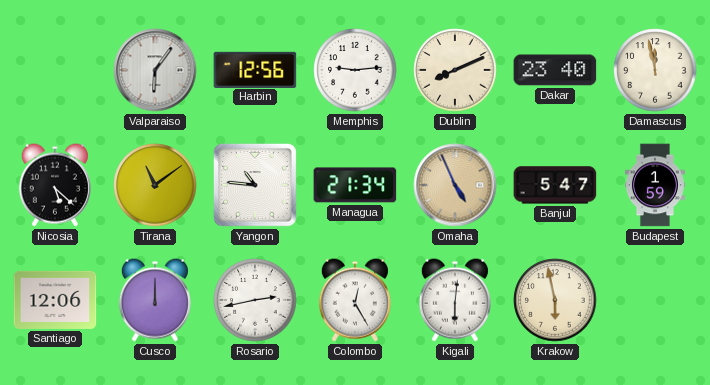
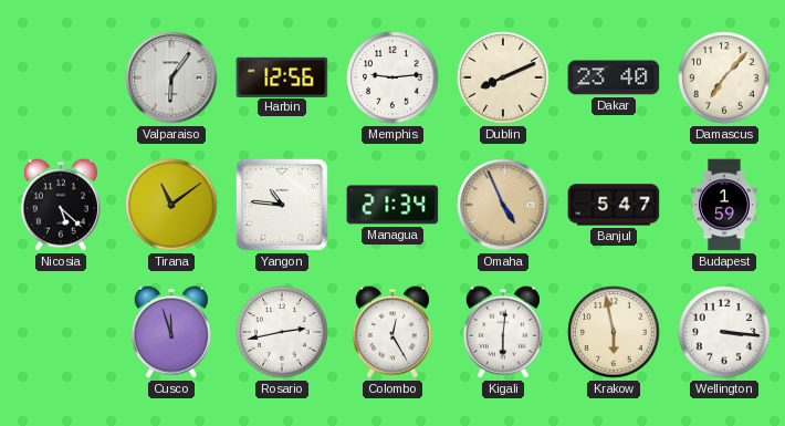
Damascus: 11:58 -> 7:07 (724, 77)
Santiago: 12:06 -> none (55, 300)
Cusco: 12:00 -> 11:57 (171, 332)
Wellington: none -> 3:16 (724, 332)
